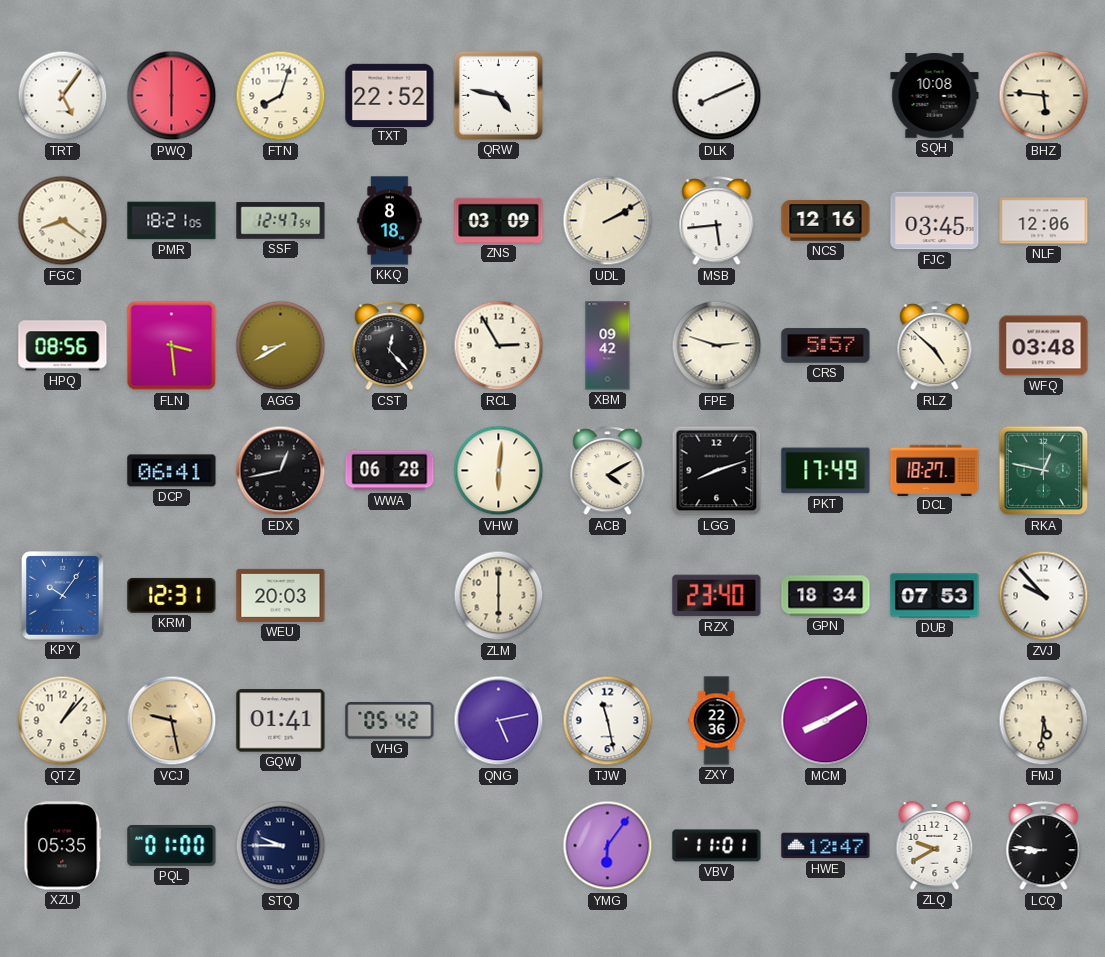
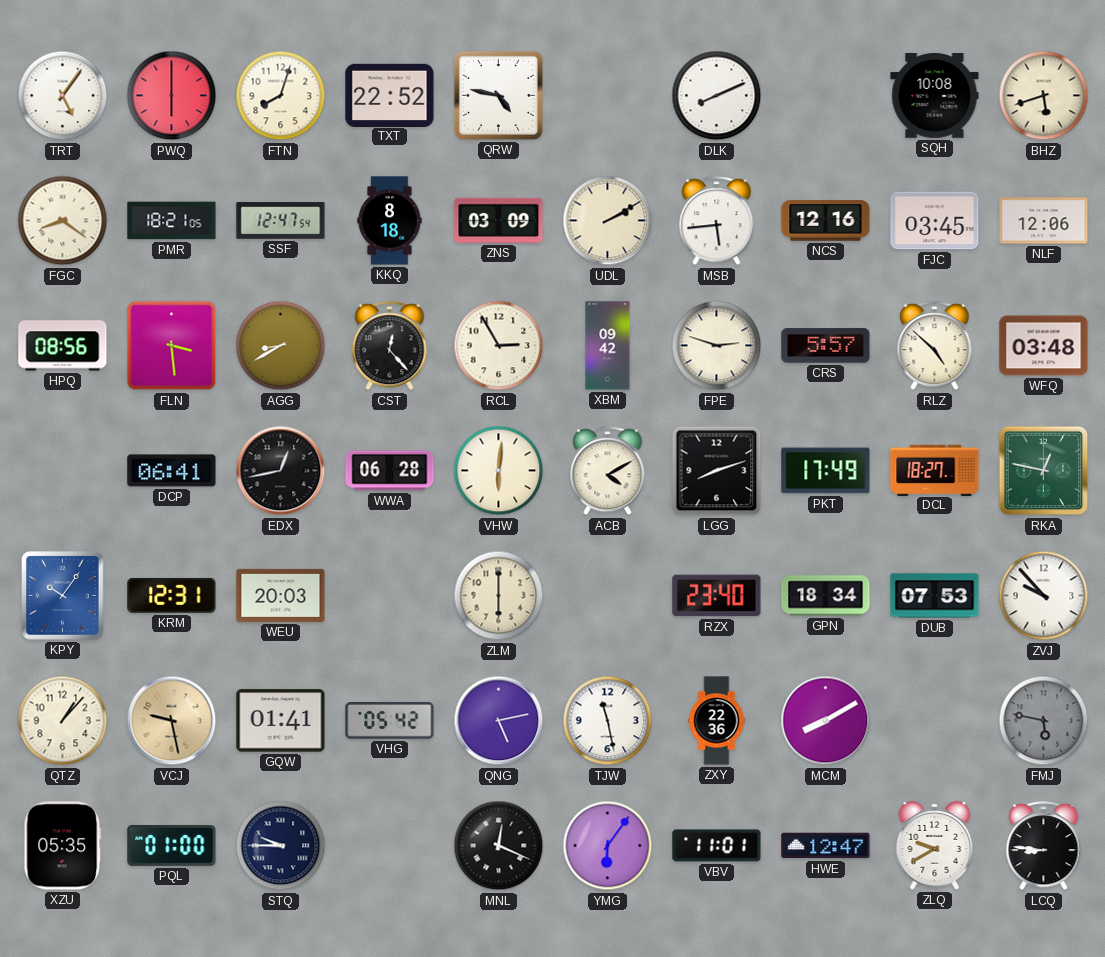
BHZ: 5:46 -> 5:42 (1044, 96)
FMJ: 5:31 -> 5:47 (1044, 721)
FMJ dial: cream -> grey (1044, 721)
MNL: none -> 12:19 (499, 846)
